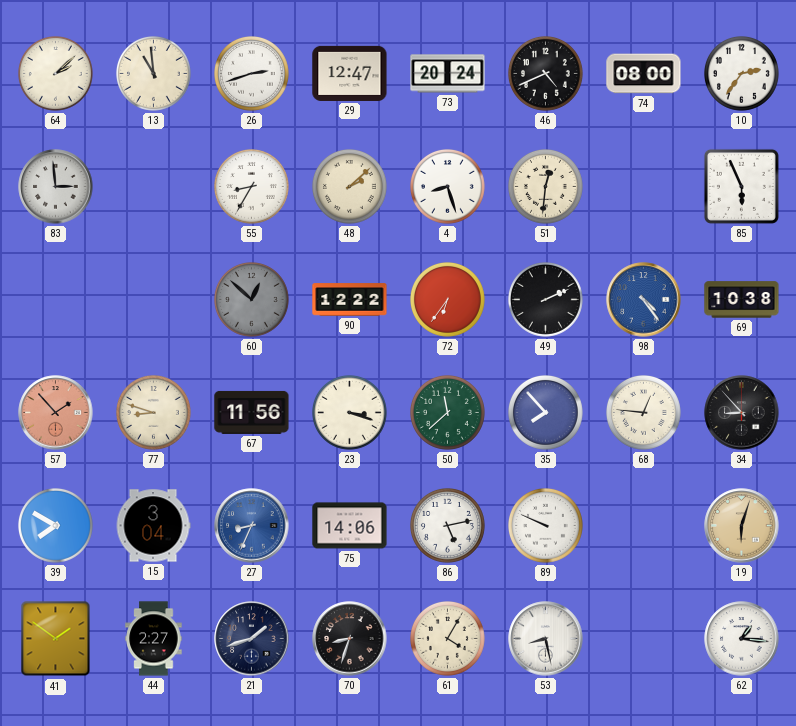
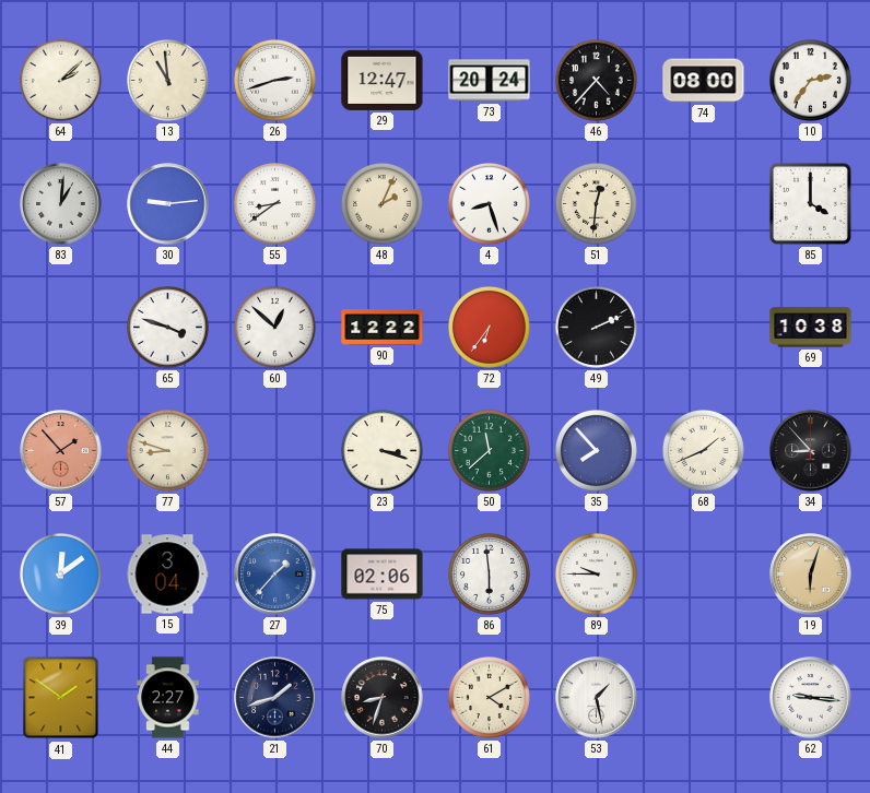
46: 4:41 -> 4:37 (597, 81)
83: 2:59 -> 1:01 (61, 204)
30: none -> 9:14 (168, 204)
55: 8:35 -> 8:39 (275, 204)
48: 2:08 -> 2:04 (383, 204)
85: 5:56 -> 4:00 (810, 203)
65: none -> 3:48 (168, 328)
60 dial: grey -> white (275, 328)
98: 4:24 -> none (644, 300)
67: 11:56 -> none (252, 412)
68: 12:46 -> 1:41 (704, 451)
39: 7:50 -> 12:09 (61, 575)
27: 8:34 -> 1:37 (275, 575)
75: 14:06 -> 02:06 (383, 575)
86: 5:13 -> 5:59 (490, 575)
89: 9:49 -> 9:45 (597, 575)
61: 4:05 -> 4:10 (490, 698)
53: 8:28 -> 1:28 (597, 698)
62: 1:16 -> 9:16 (811, 698)
